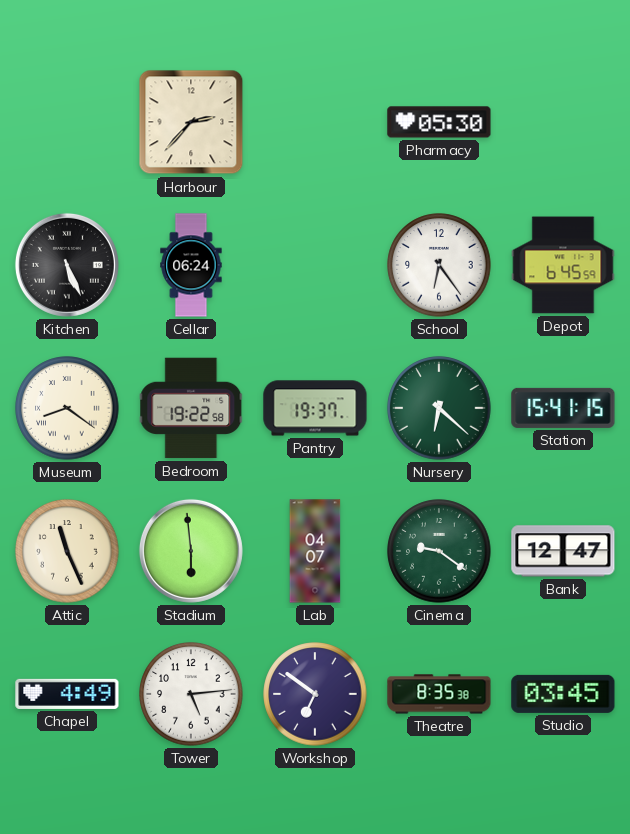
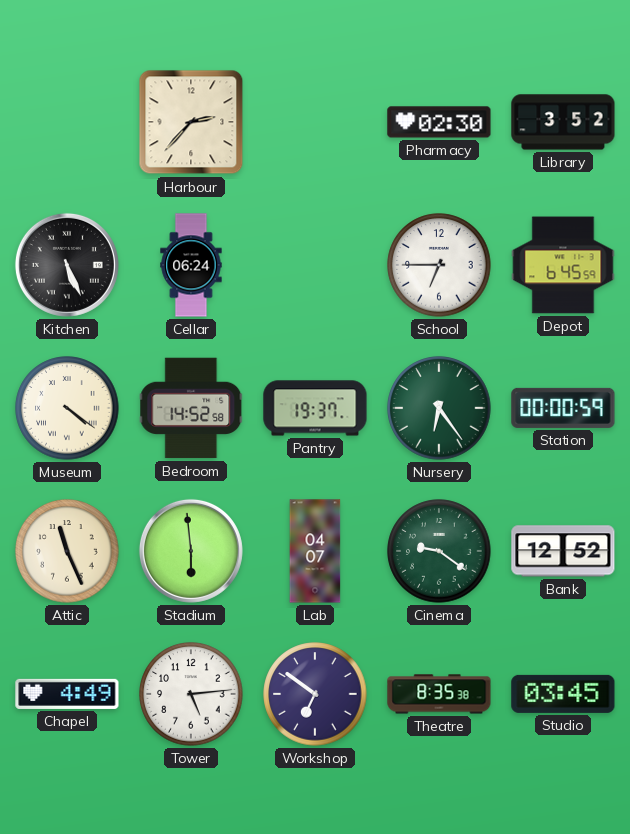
Pharmacy: 05:30 -> 02:30 (439, 122)
Library: none -> 3:52 (563, 122)
School: 6:24 -> 6:45 (439, 265)
Museum: 8:21 -> 4:21 (67, 408)
Bedroom: 19:22 -> 14:52 (191, 408)
Nursery: 6:22 -> 6:24 (439, 408)
Station: 15:41 -> 00:00 (563, 408)
Bank: 12:47 -> 12:52 (563, 551)
